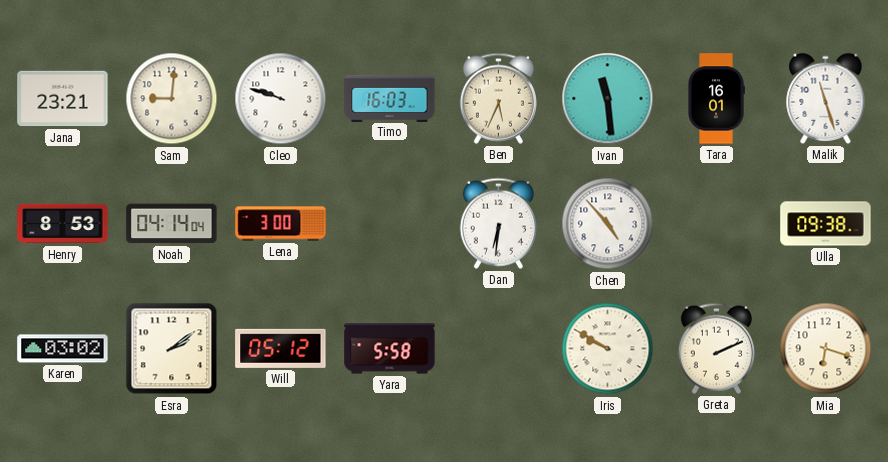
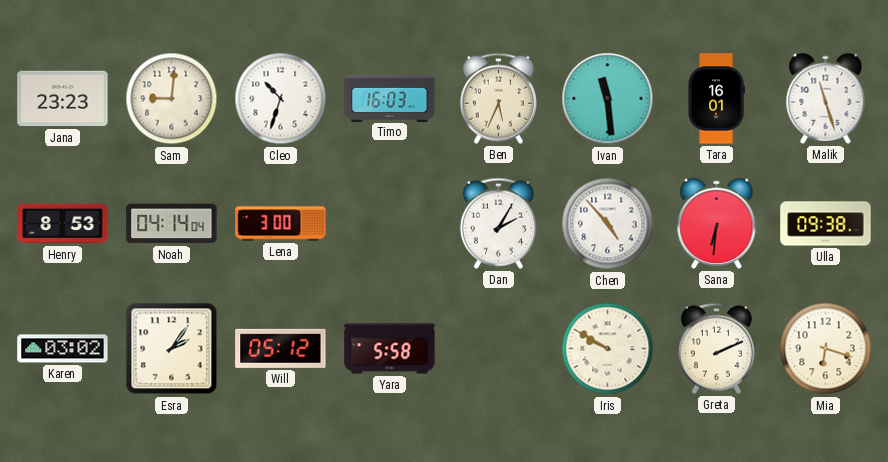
Jana: 23:21 -> 23:23 (63, 99)
Cleo: 9:48 -> 10:33 (281, 99)
Dan: 6:31 -> 2:05 (498, 223)
Sana: none -> 6:31 (717, 223)
Esra: 2:09 -> 2:06 (172, 349)
